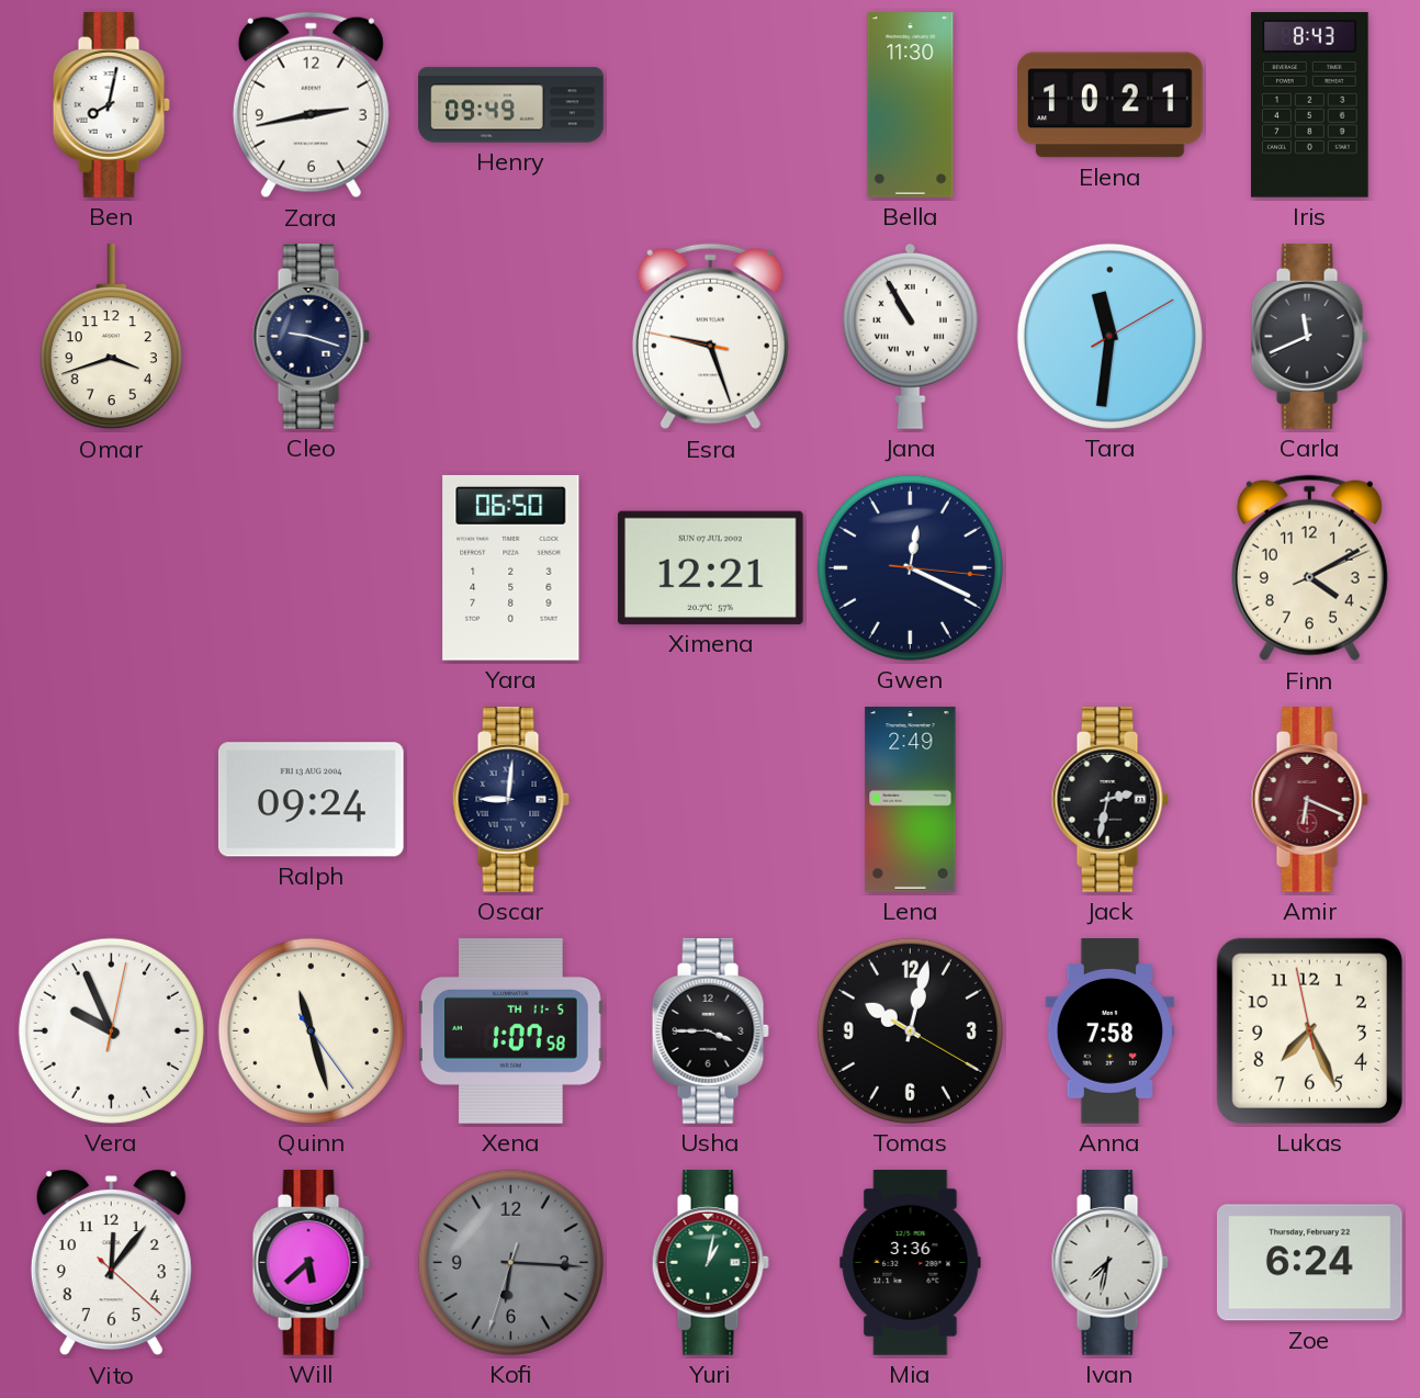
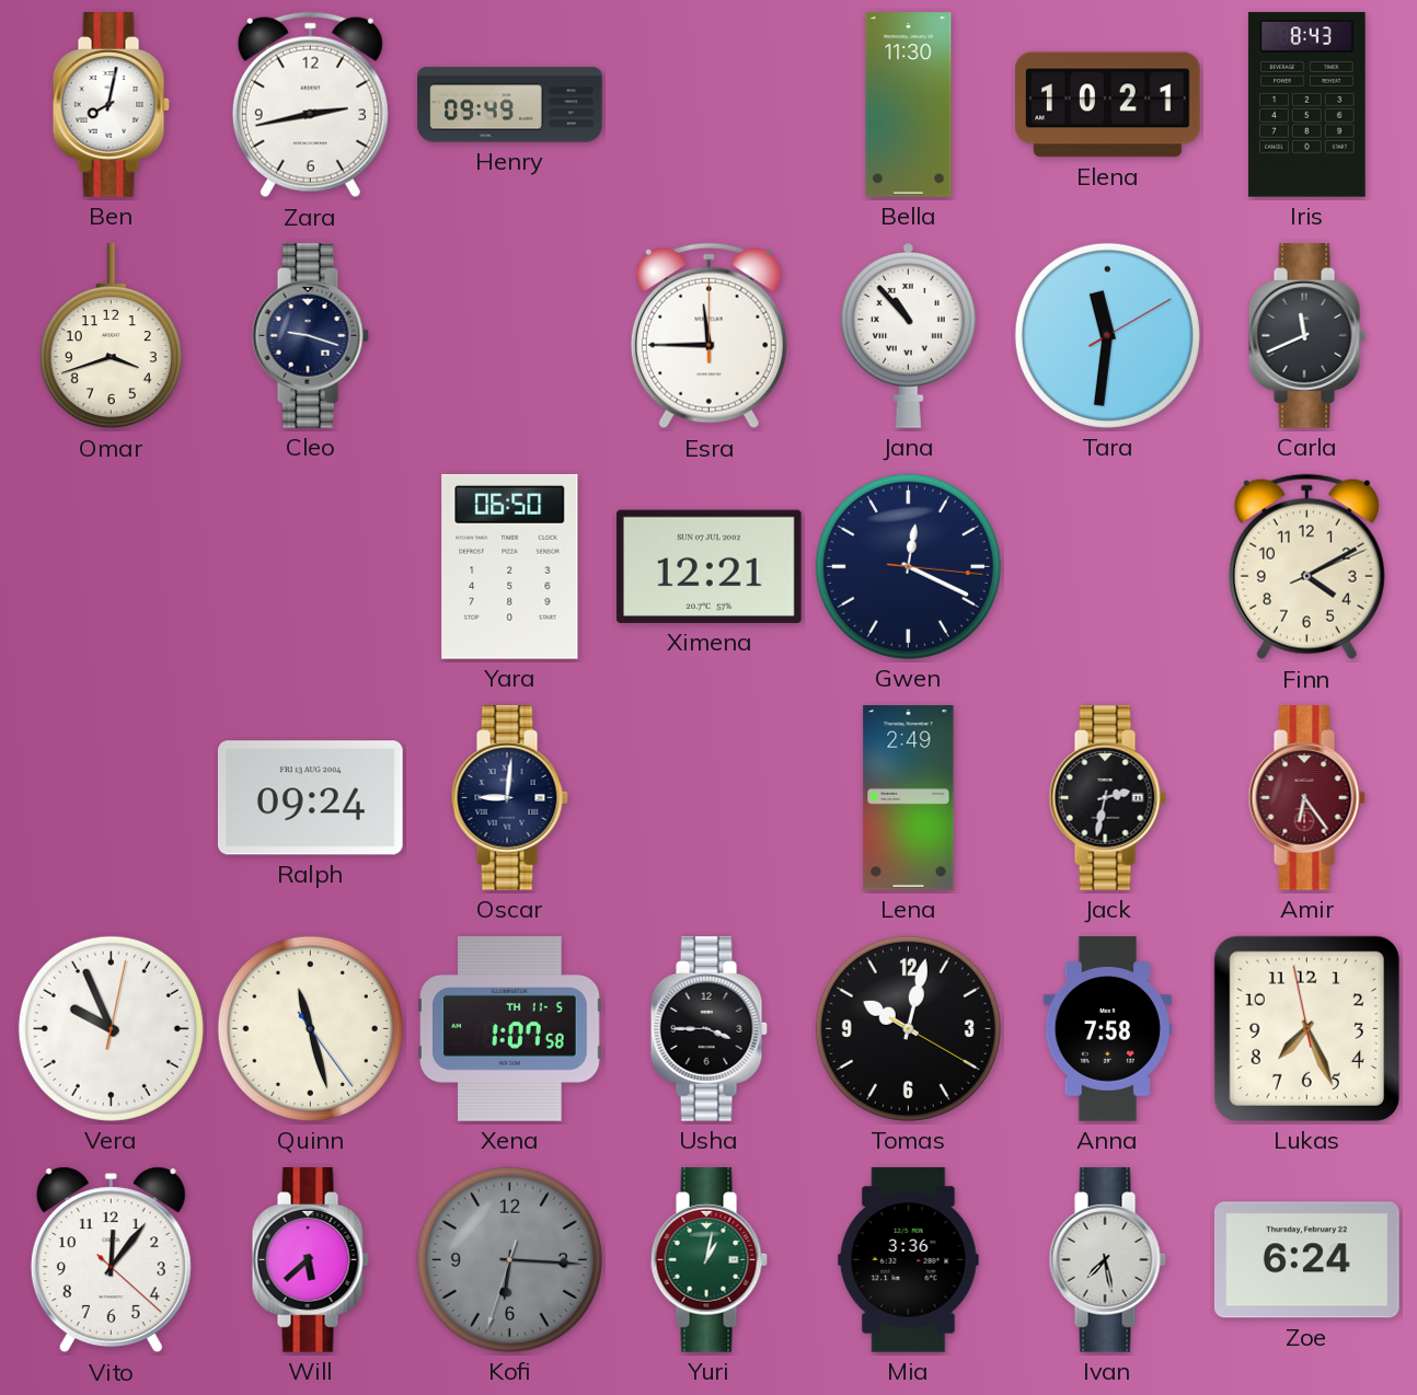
Esra: 9:26 -> 11:45 (708, 336)
Jana: 10:55 -> 10:53 (908, 336)
Amir: 6:19 -> 6:24 (1306, 798)
Ivan: 7:32 -> 7:28 (1107, 1260)
